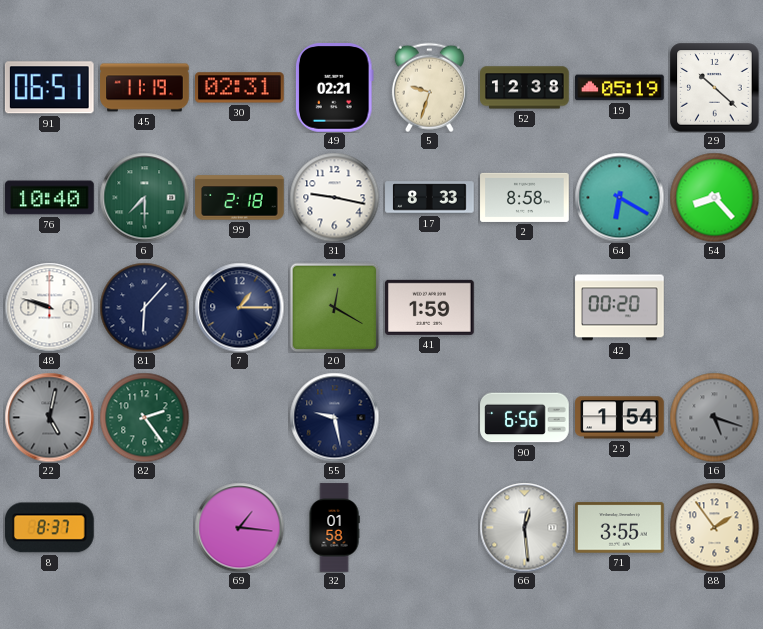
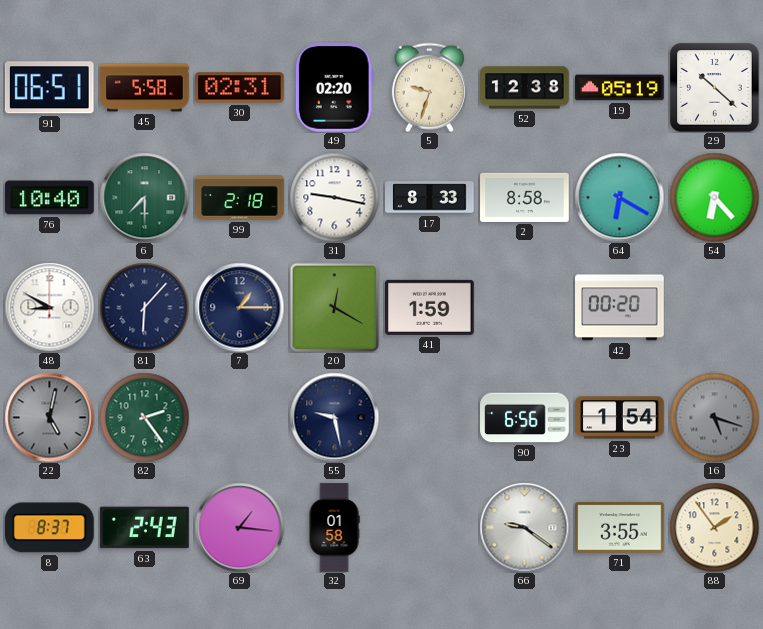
45: 11:19 -> 5:58 (145, 88)
49: 02:21 -> 02:20 (334, 88)
54: 8:23 -> 6:23 (714, 197)
48: 9:48 -> 8:50 (49, 307)
63: none -> 2:43 (145, 528)
66: 12:29 -> 9:21 (524, 527)
